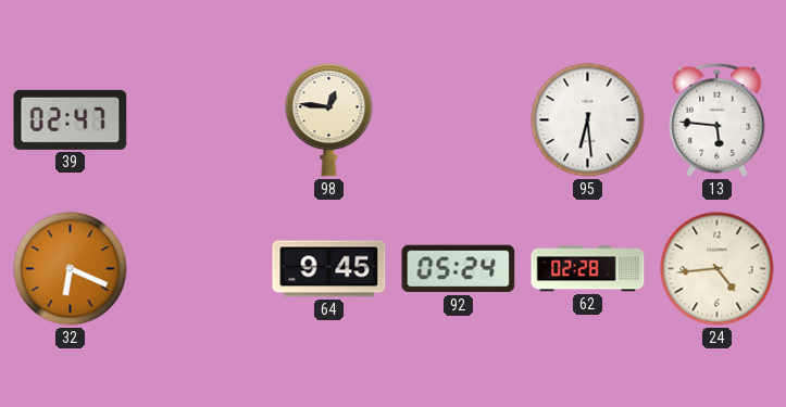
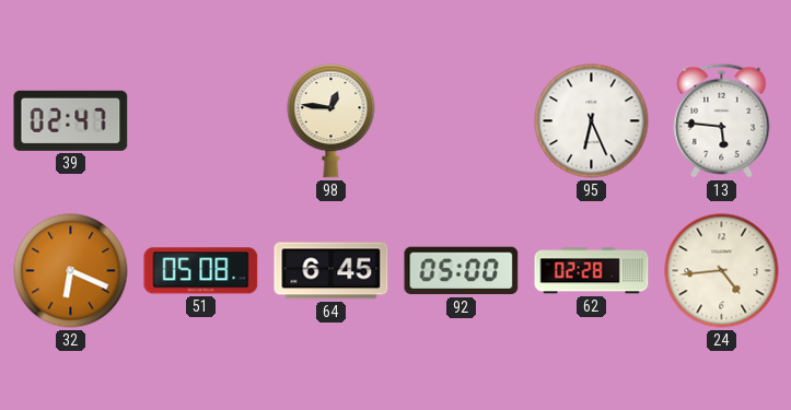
95: 6:29 -> 6:26 (592, 121)
51: none -> 05:08 (201, 271)
64: 9:45 -> 6:45 (331, 271)
92: 05:24 -> 05:00 (462, 271)
